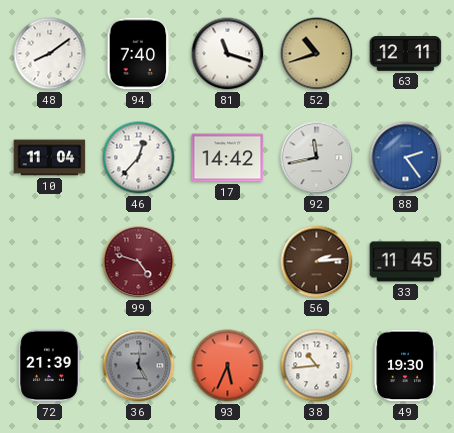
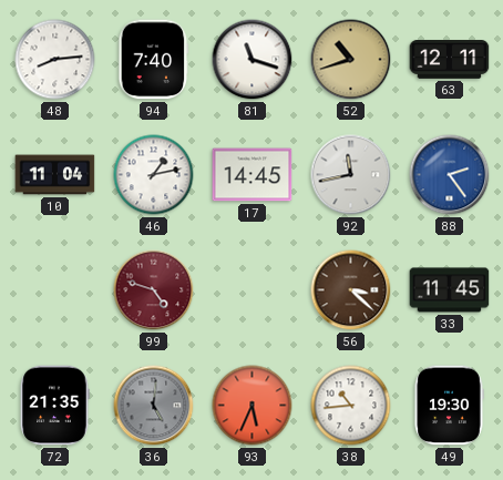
48: 8:09 -> 8:14 (55, 60)
46: 12:37 -> 1:13 (154, 175)
17: 14:42 -> 14:45 (253, 175)
56: 2:14 -> 3:22 (351, 290)
72: 21:39 -> 21:35 (54, 406)
